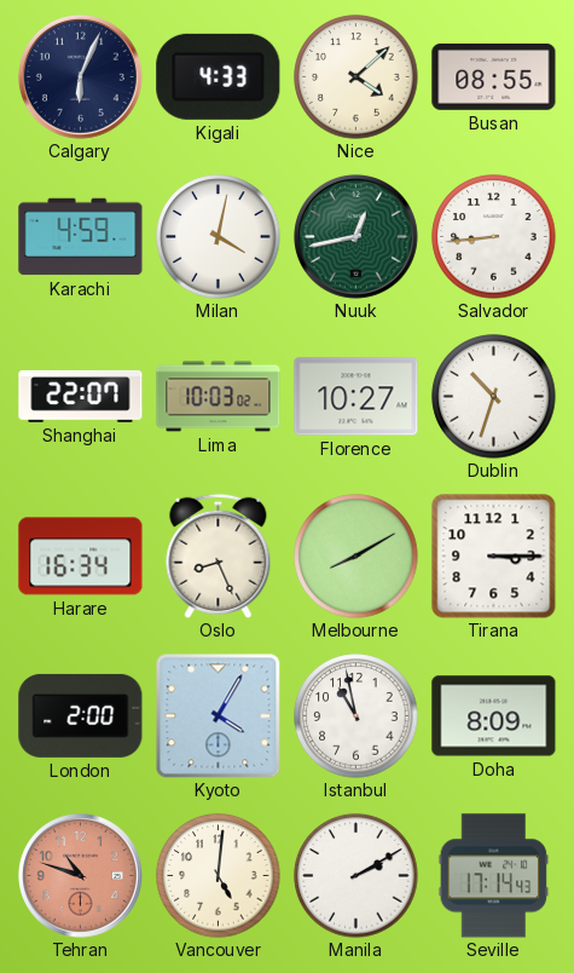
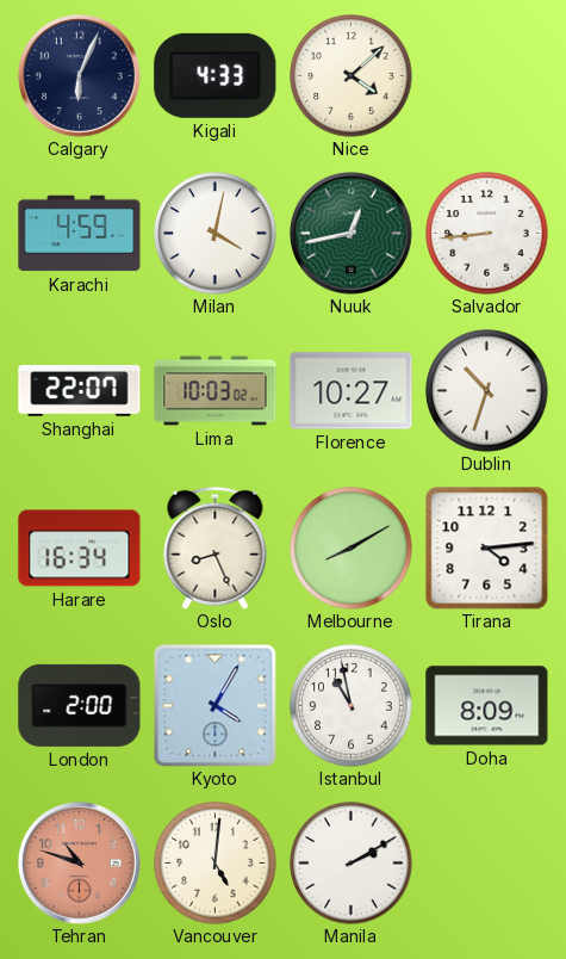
Busan: 08:55 -> none (494, 77)
Tirana: 3:15 -> 4:14 (487, 549)
Seville: 17:14 -> none (494, 876)
